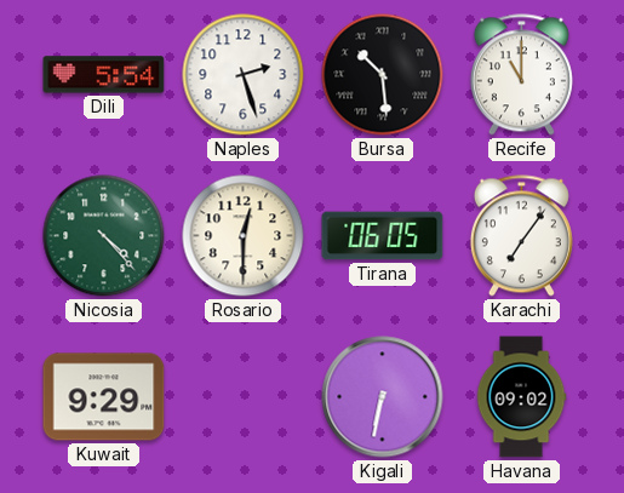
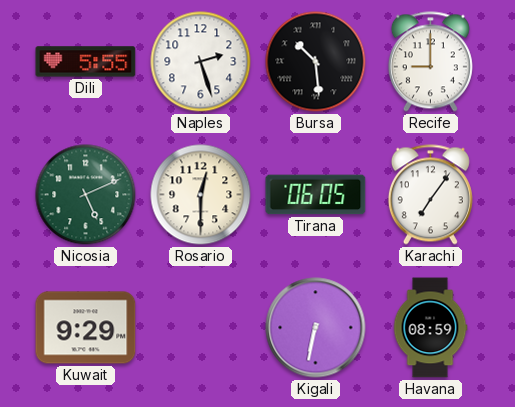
Dili: 5:54 -> 5:55 (86, 62)
Recife: 11:00 -> 9:00 (430, 62)
Nicosia: 4:23 -> 5:11 (86, 195)
Havana: 09:02 -> 08:59 (430, 328)
